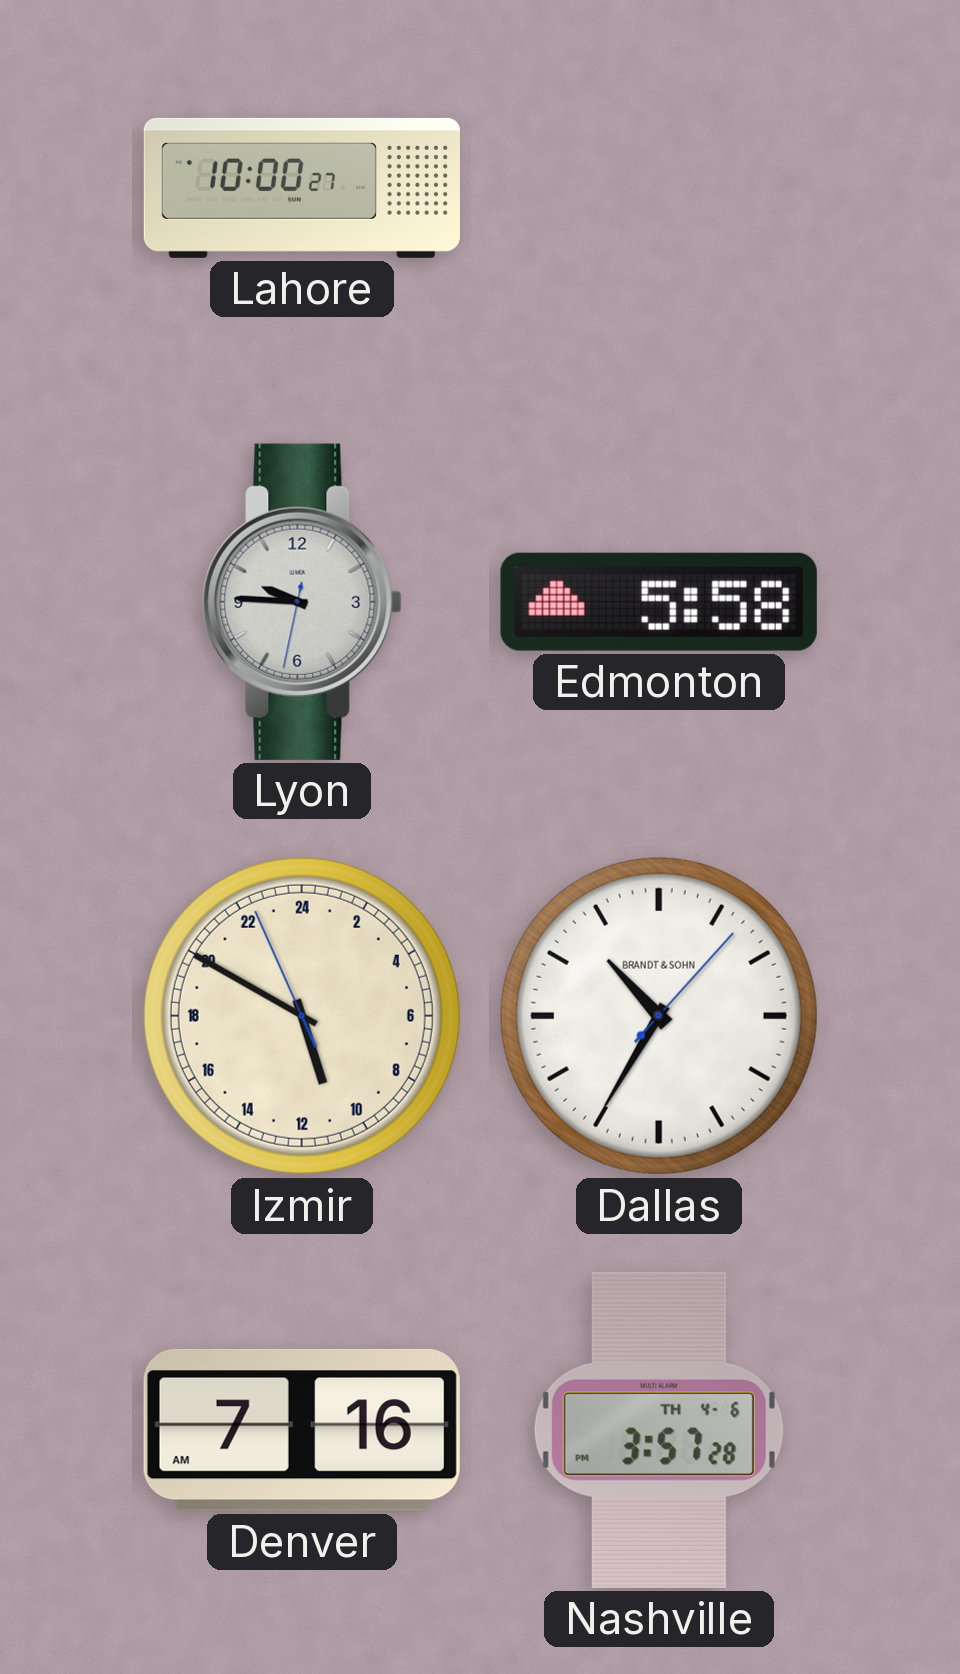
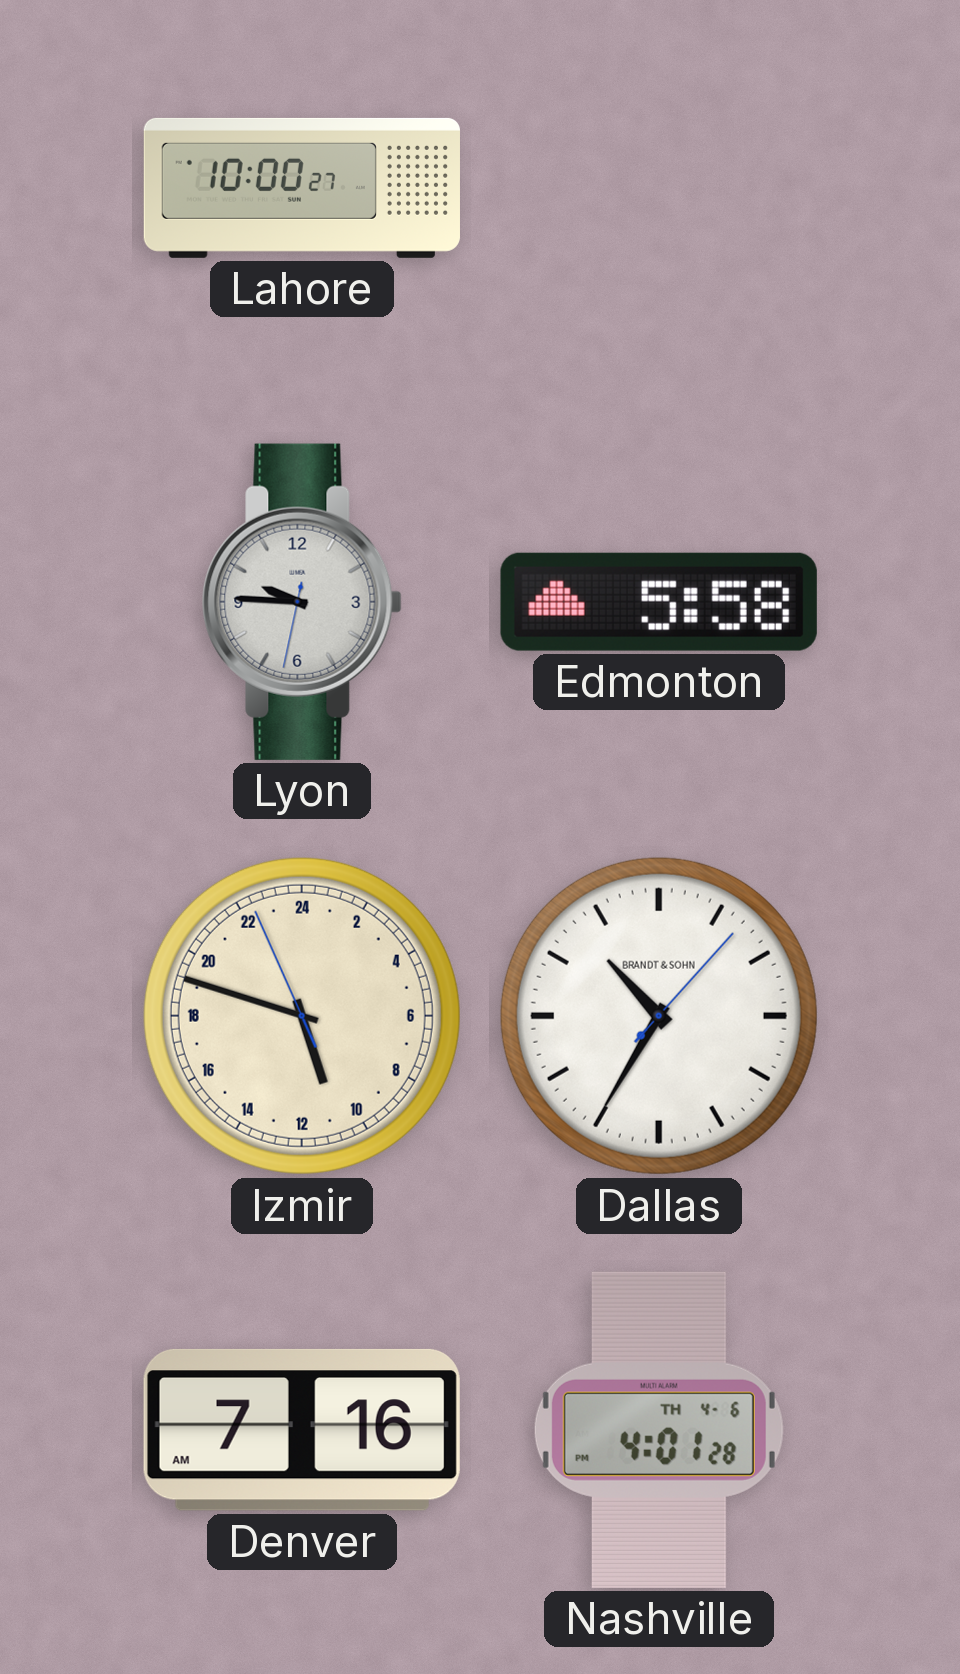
Izmir: 10:49 -> 10:47 (302, 1016)
Nashville: 3:57 -> 4:01 (659, 1430)
